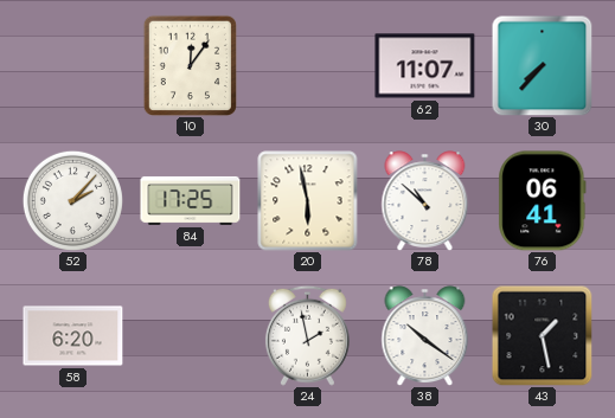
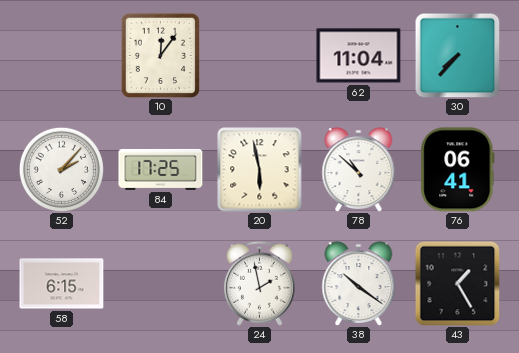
62: 11:07 -> 11:04 (359, 56)
58: 6:20 -> 6:15 (62, 284)
43: 1:28 -> 1:25 (457, 283)
